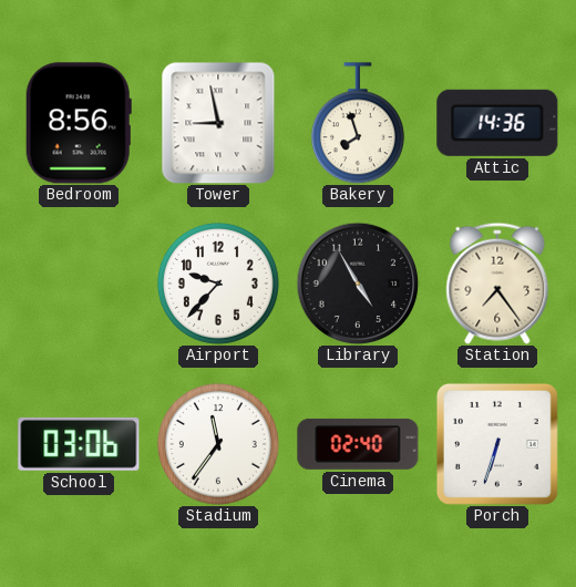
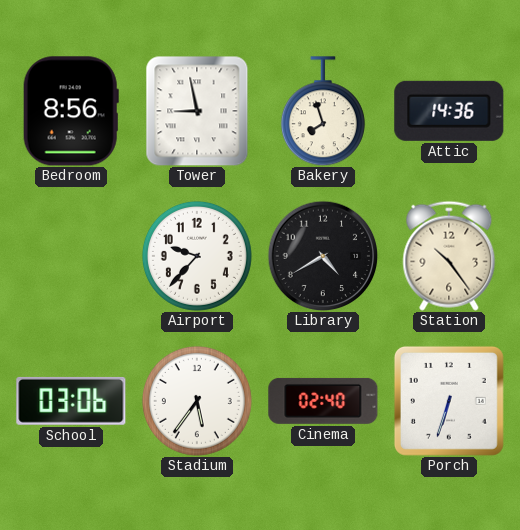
Library: 4:55 -> 4:40 (323, 256)
Station: 7:24 -> 10:24 (449, 256)
Stadium: 11:36 -> 5:36 (197, 401)
